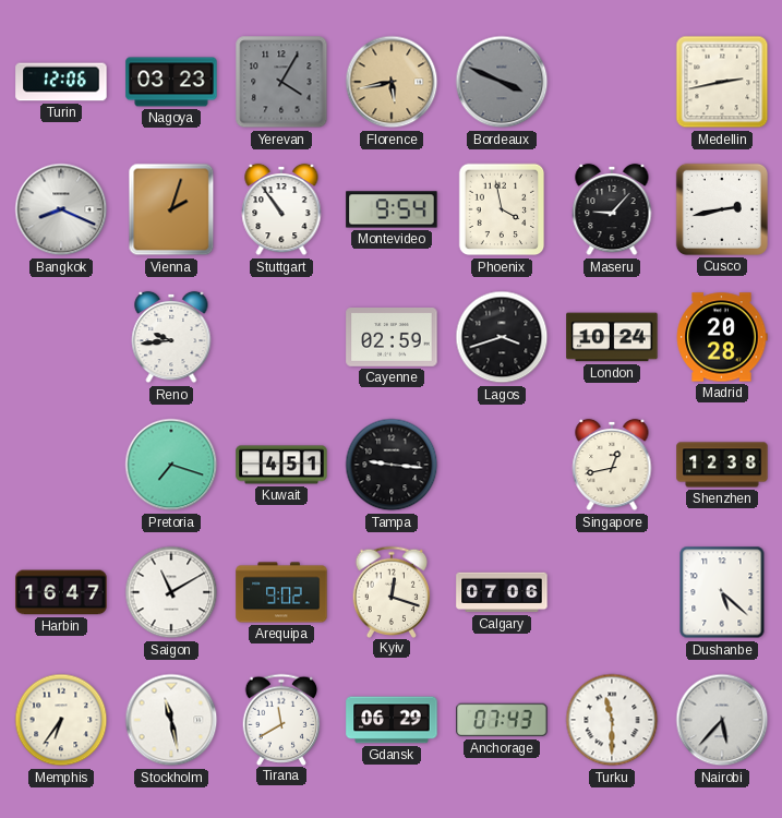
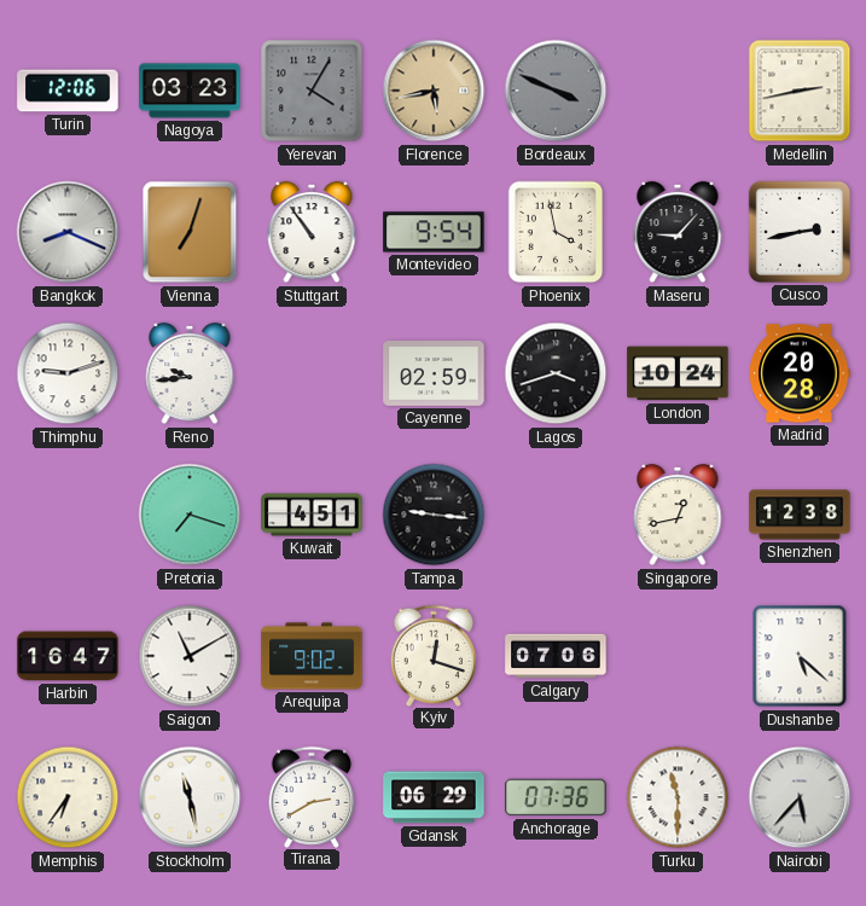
Vienna: 2:03 -> 7:03 (190, 232)
Thimphu: none -> 9:12 (68, 373)
Tirana: 11:40 -> 2:40 (312, 796)
Anchorage: 07:43 -> 07:36 (556, 797)
